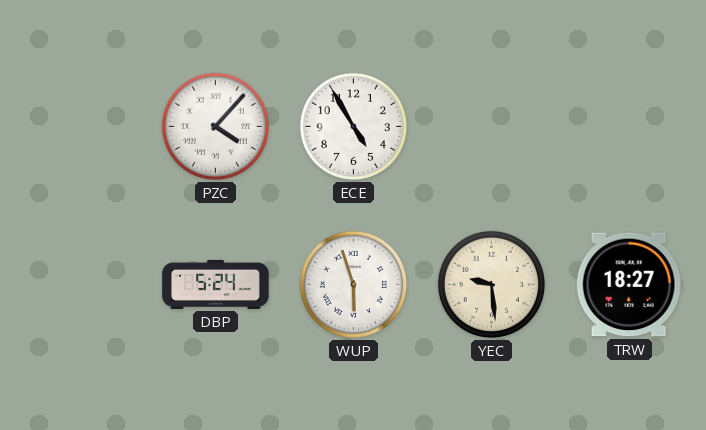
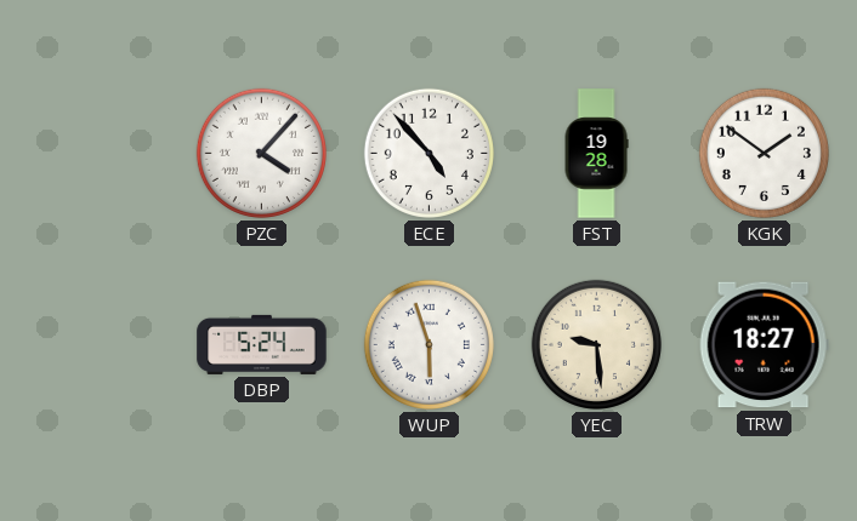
ECE: 4:55 -> 4:53 (428, 153)
FST: none -> 19:28 (596, 154)
KGK: none -> 1:51 (764, 153)
